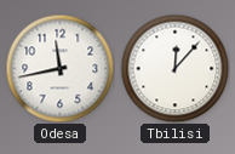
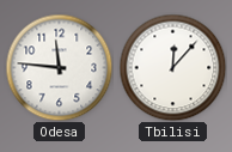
Odesa: 11:43 -> 11:46 (59, 67)
